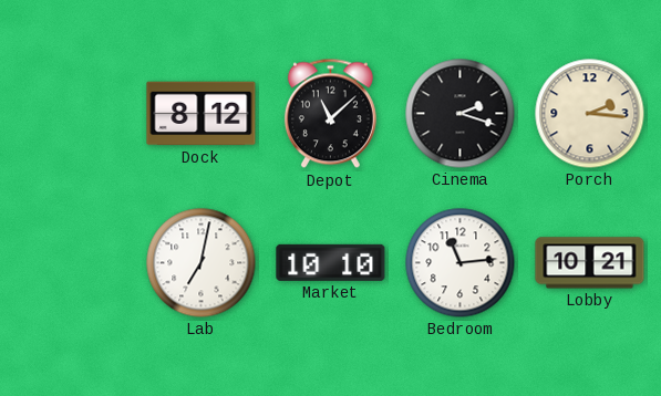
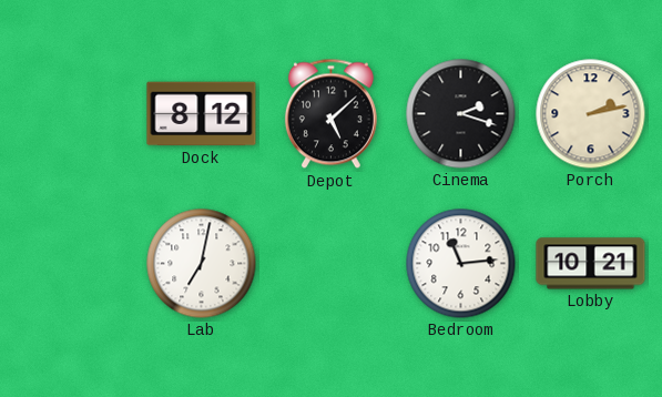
Depot: 11:08 -> 5:08 (330, 114)
Porch: 2:16 -> 2:13 (591, 114)
Market: 10:10 -> none (331, 262)
